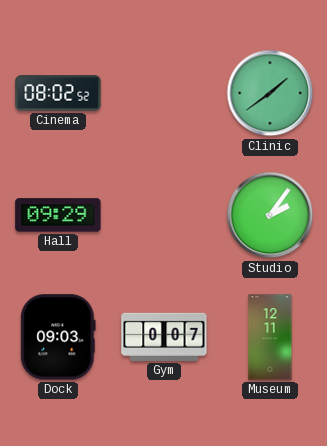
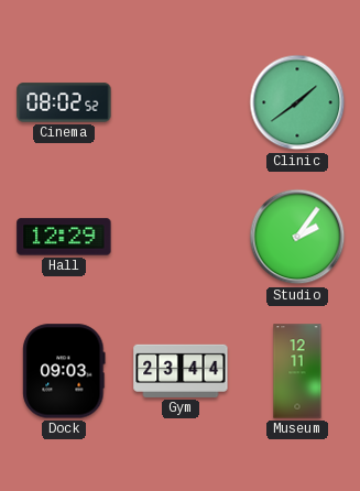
Hall: 09:29 -> 12:29 (64, 237)
Gym: 0:07 -> 23:44 (181, 371)
